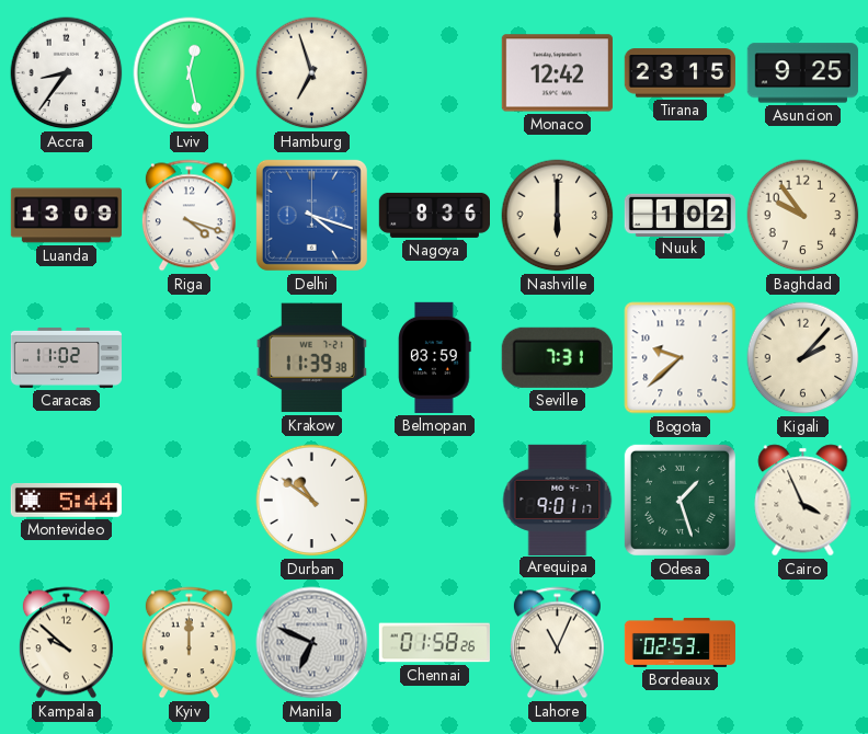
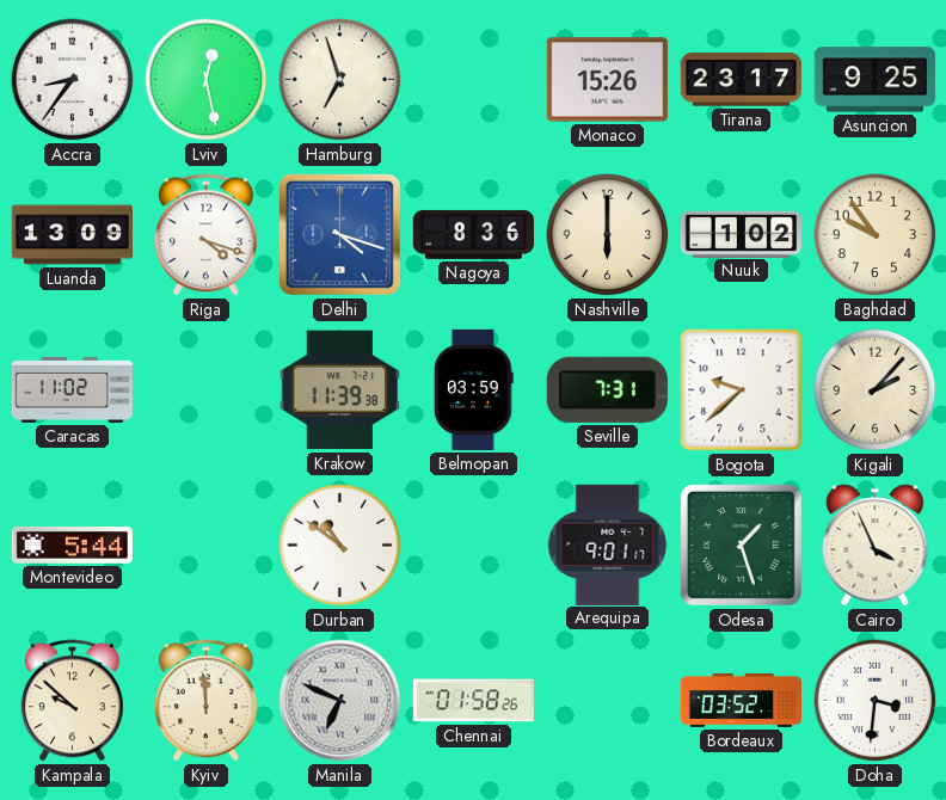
Monaco: 12:42 -> 15:26 (607, 80)
Tirana: 23:15 -> 23:17 (741, 80)
Kyiv: 12:00 -> 11:59 (205, 701)
Lahore: 11:04 -> none (557, 643)
Bordeaux: 02:53 -> 03:52 (741, 700)
Doha: none -> 3:31 (876, 701)
